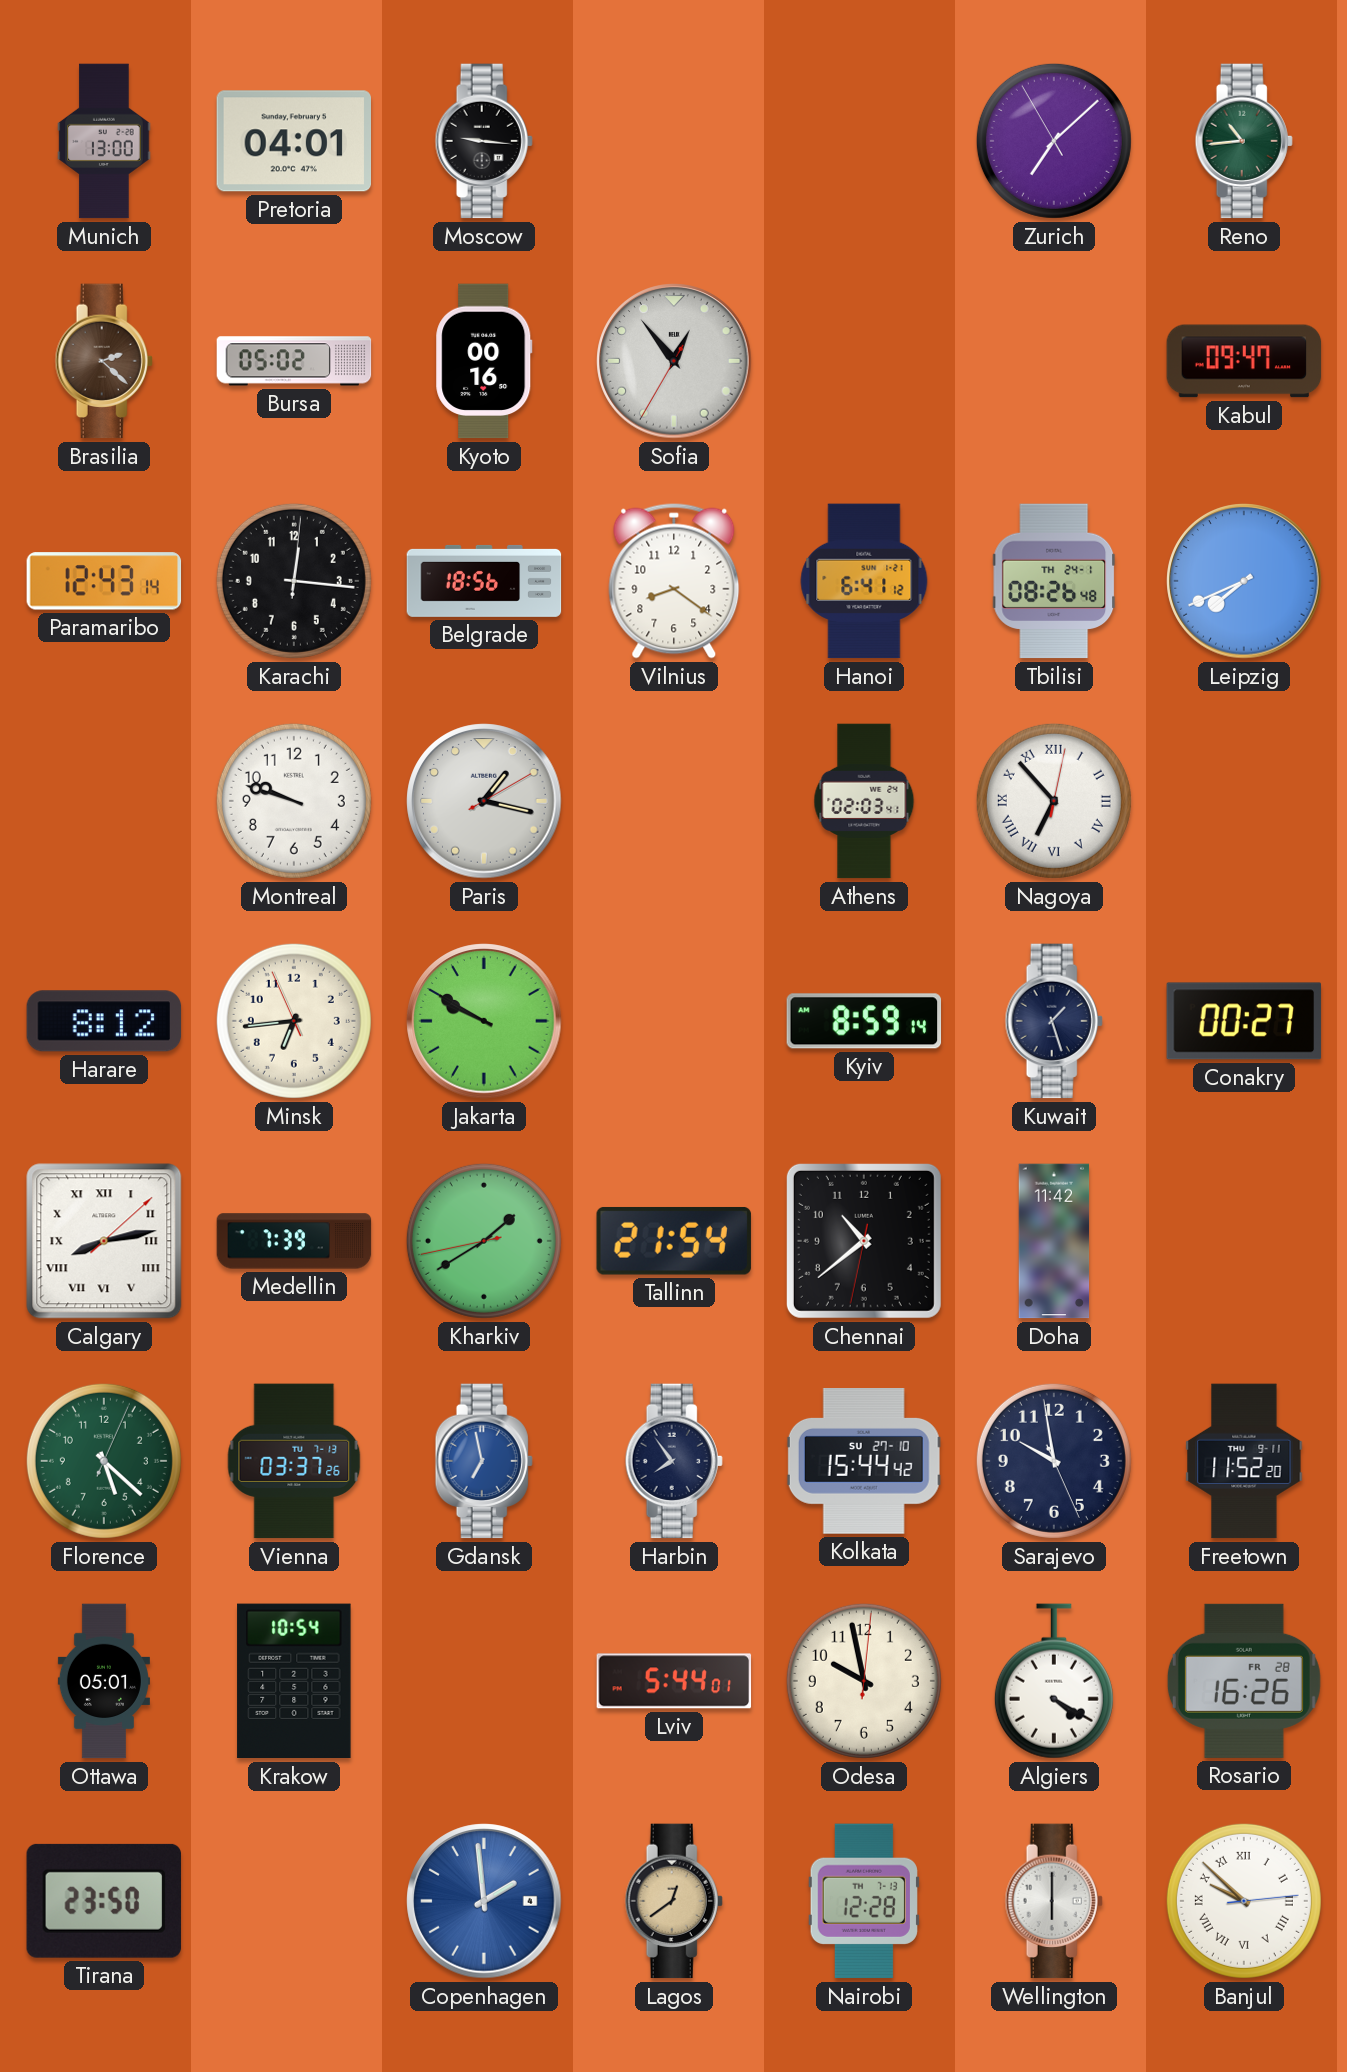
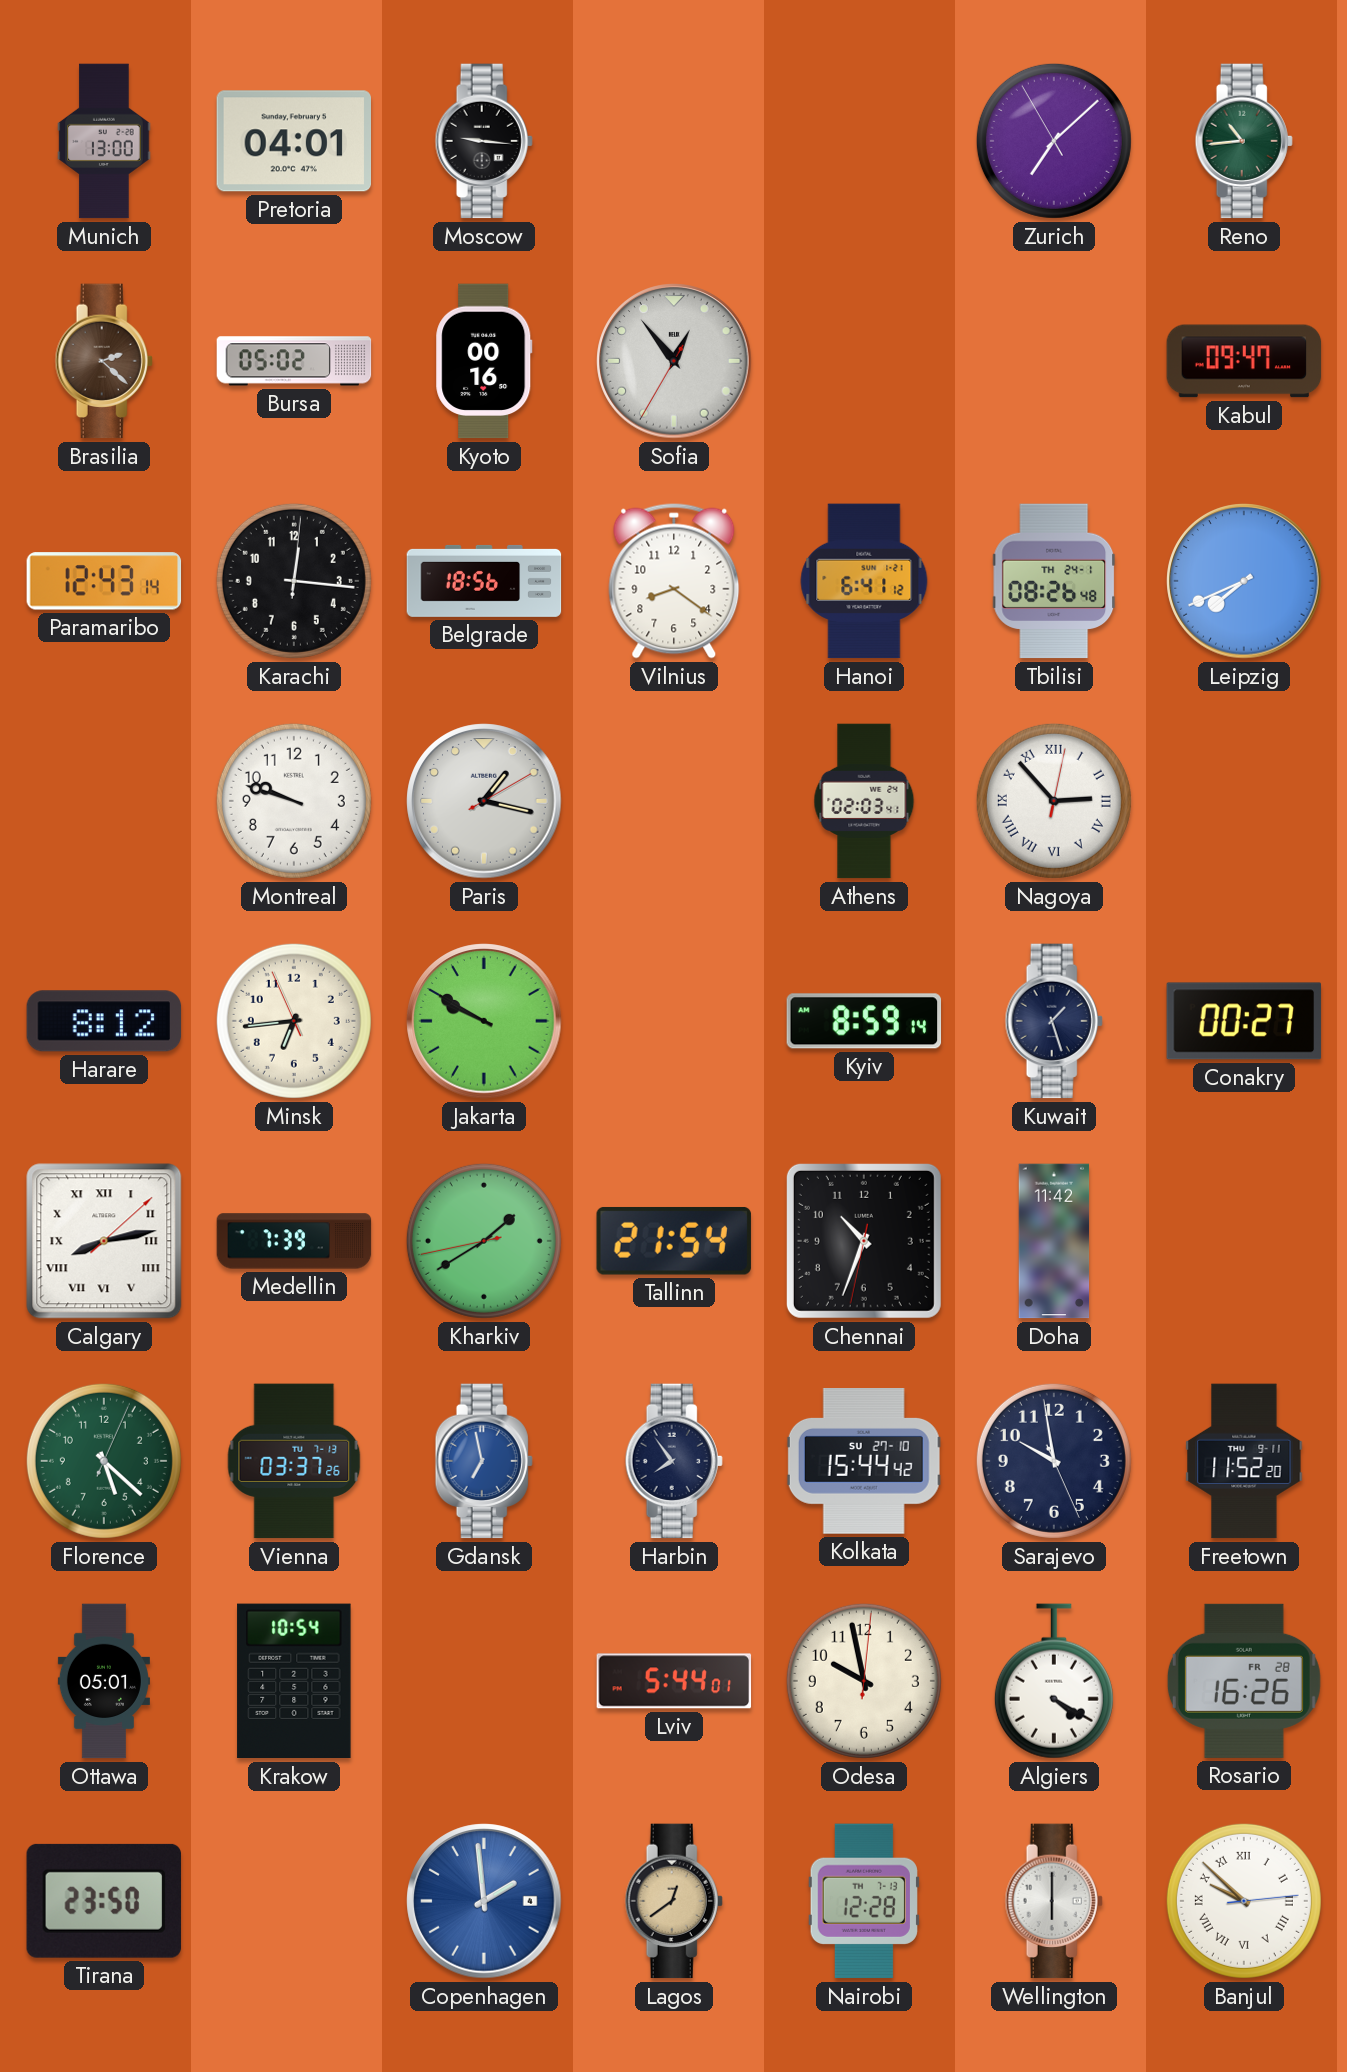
Nagoya: 6:53 -> 2:53 (1054, 801)
Chennai: 10:38 -> 10:33 (864, 1241)
